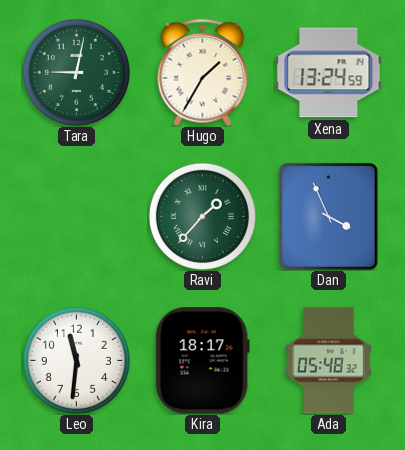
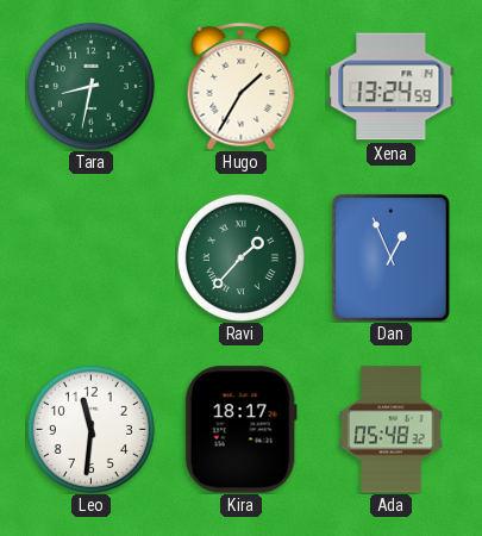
Tara: 9:02 -> 8:32 (90, 86)
Dan: 3:56 -> 12:56 (390, 257)
